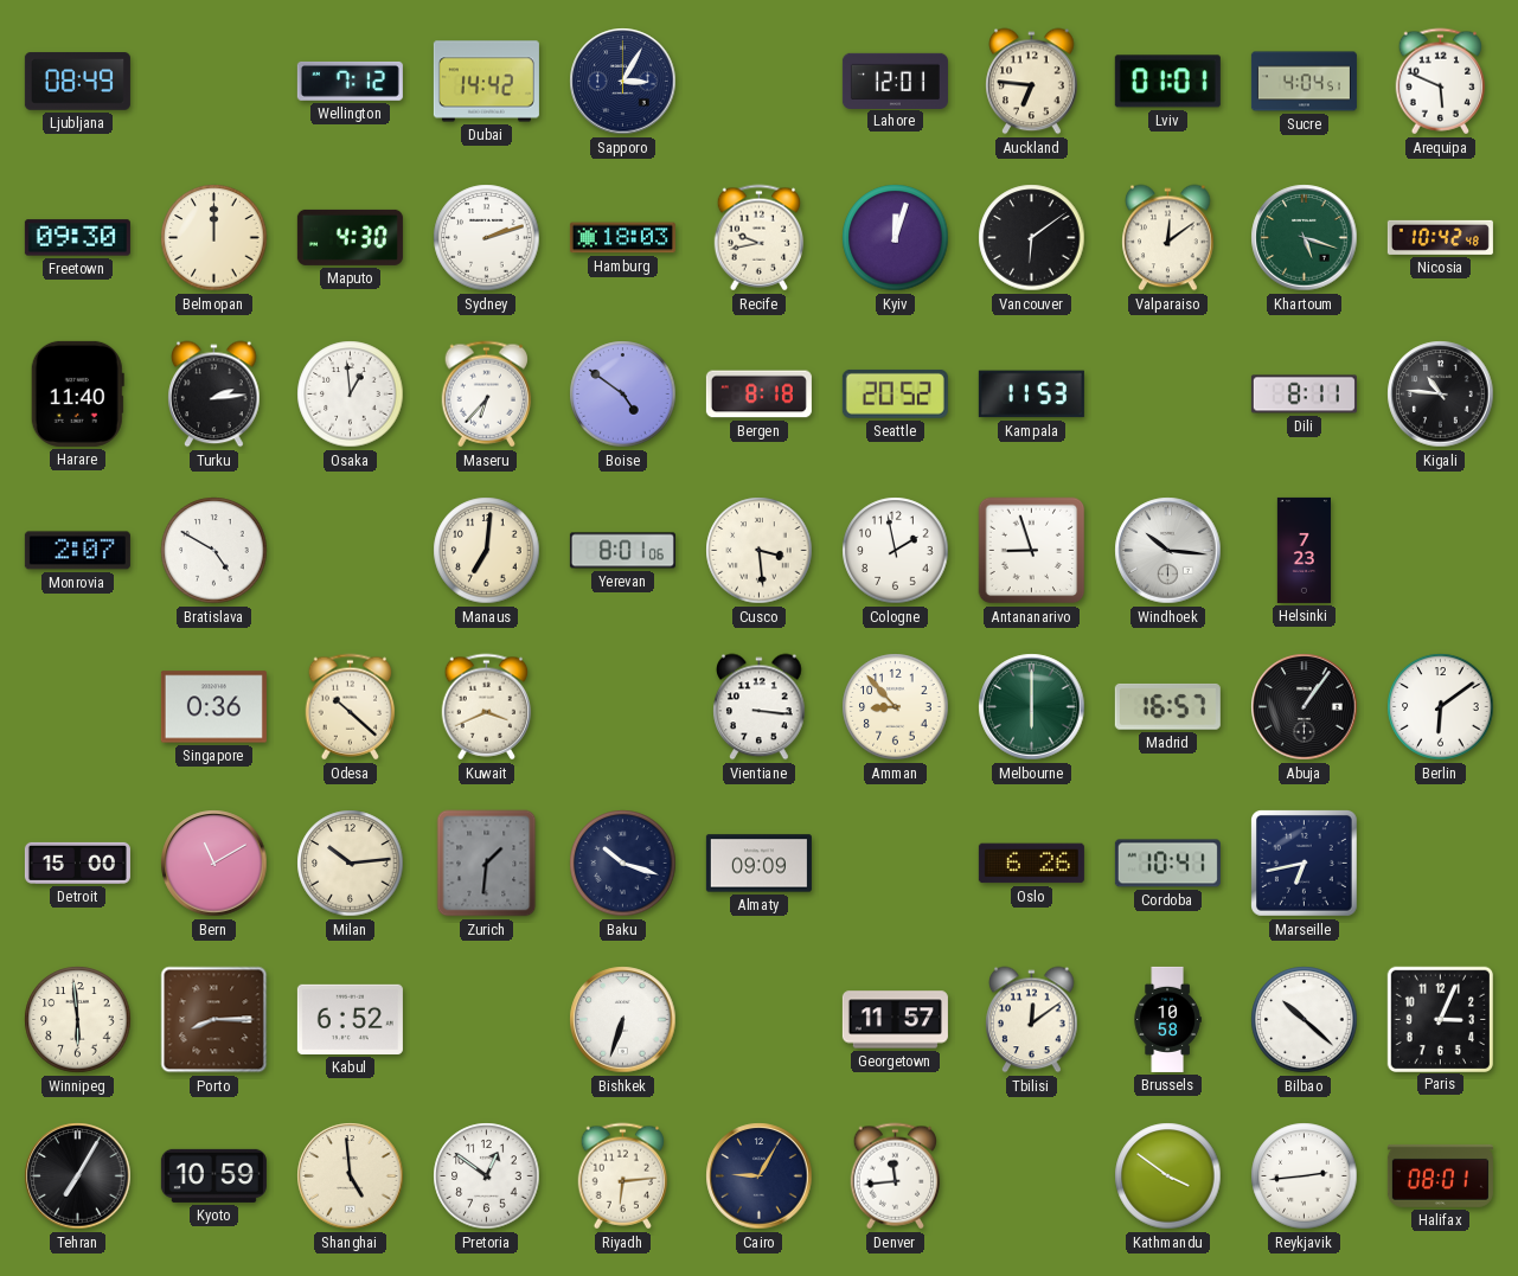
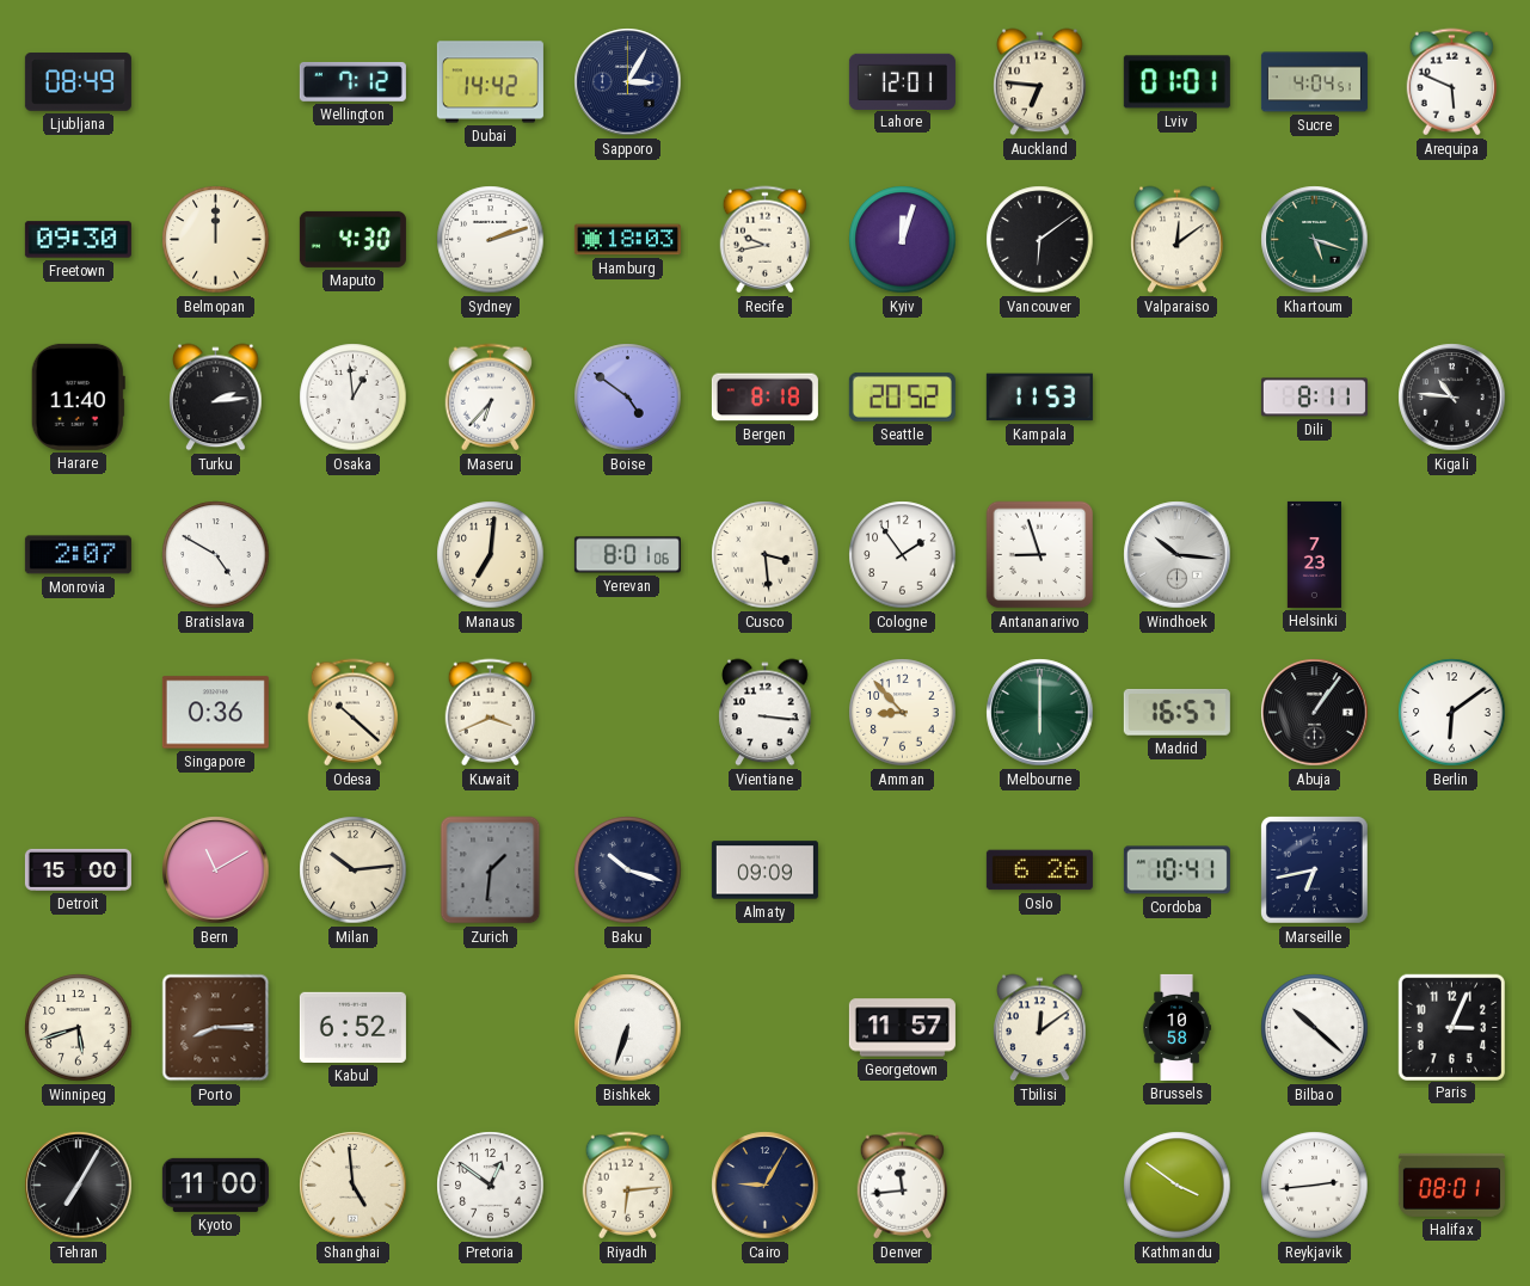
Nicosia: 10:42 -> none (1440, 237)
Cologne: 1:58 -> 1:54 (903, 555)
Winnipeg: 5:59 -> 5:42 (79, 1028)
Kyoto: 10:59 -> 11:00 (215, 1185)
